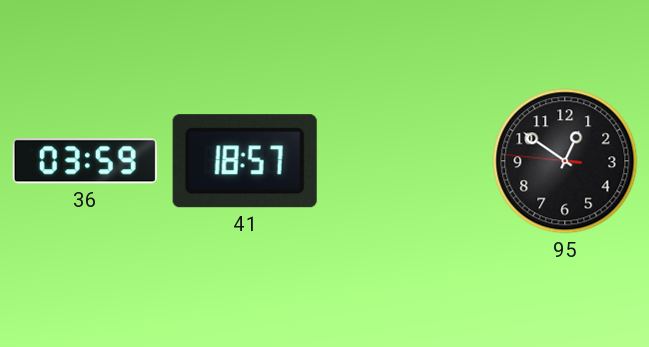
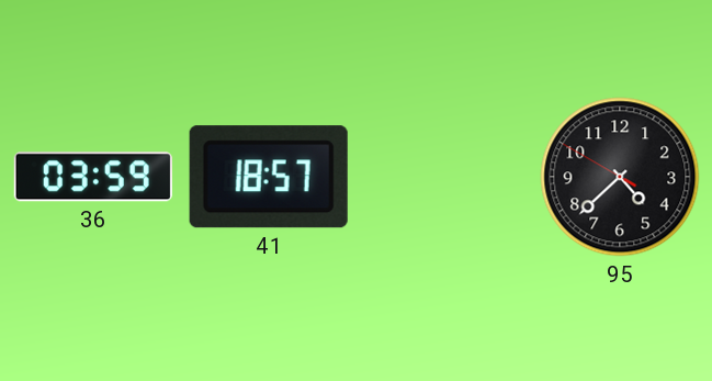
95: 12:50 -> 4:37 (620, 177)
